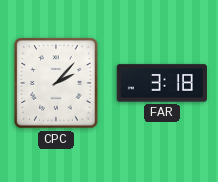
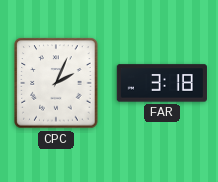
CPC: 2:07 -> 2:04 (56, 83)
